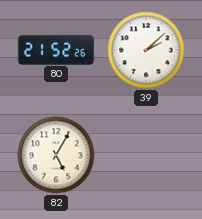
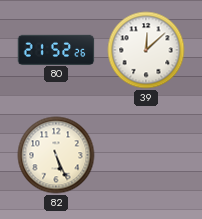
39: 2:08 -> 12:08 (146, 50)
82: 5:05 -> 5:26 (56, 155)
